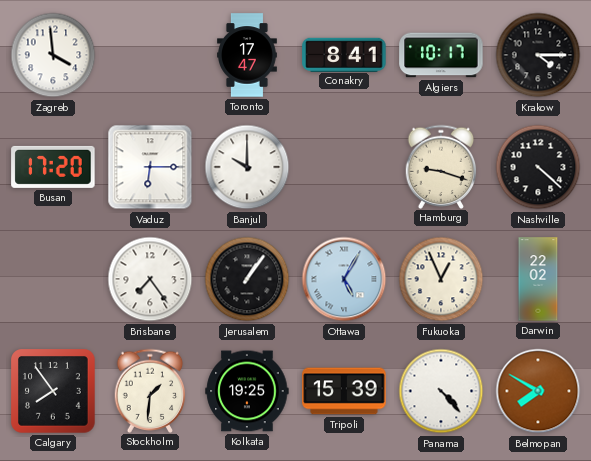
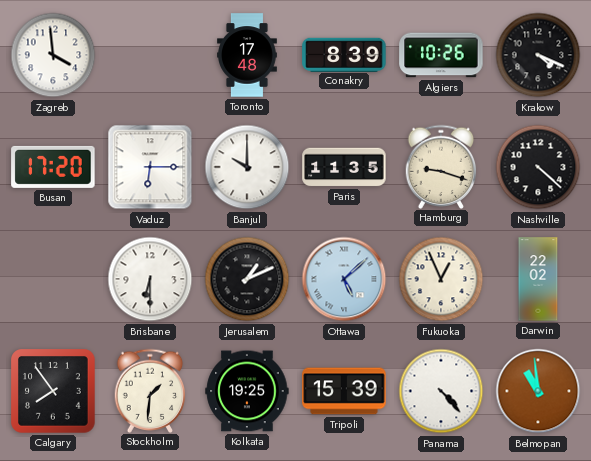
Toronto: 17:47 -> 17:48 (248, 55)
Conakry: 8:41 -> 8:39 (344, 54)
Algiers: 10:17 -> 10:26 (441, 55)
Krakow: 4:15 -> 4:19 (538, 55)
Paris: none -> 11:35 (344, 167)
Brisbane: 7:24 -> 6:30 (150, 279)
Jerusalem: 1:06 -> 1:11 (247, 279)
Ottawa: 5:05 -> 5:08 (344, 279)
Belmopan: 7:50 -> 10:59 (538, 391)
